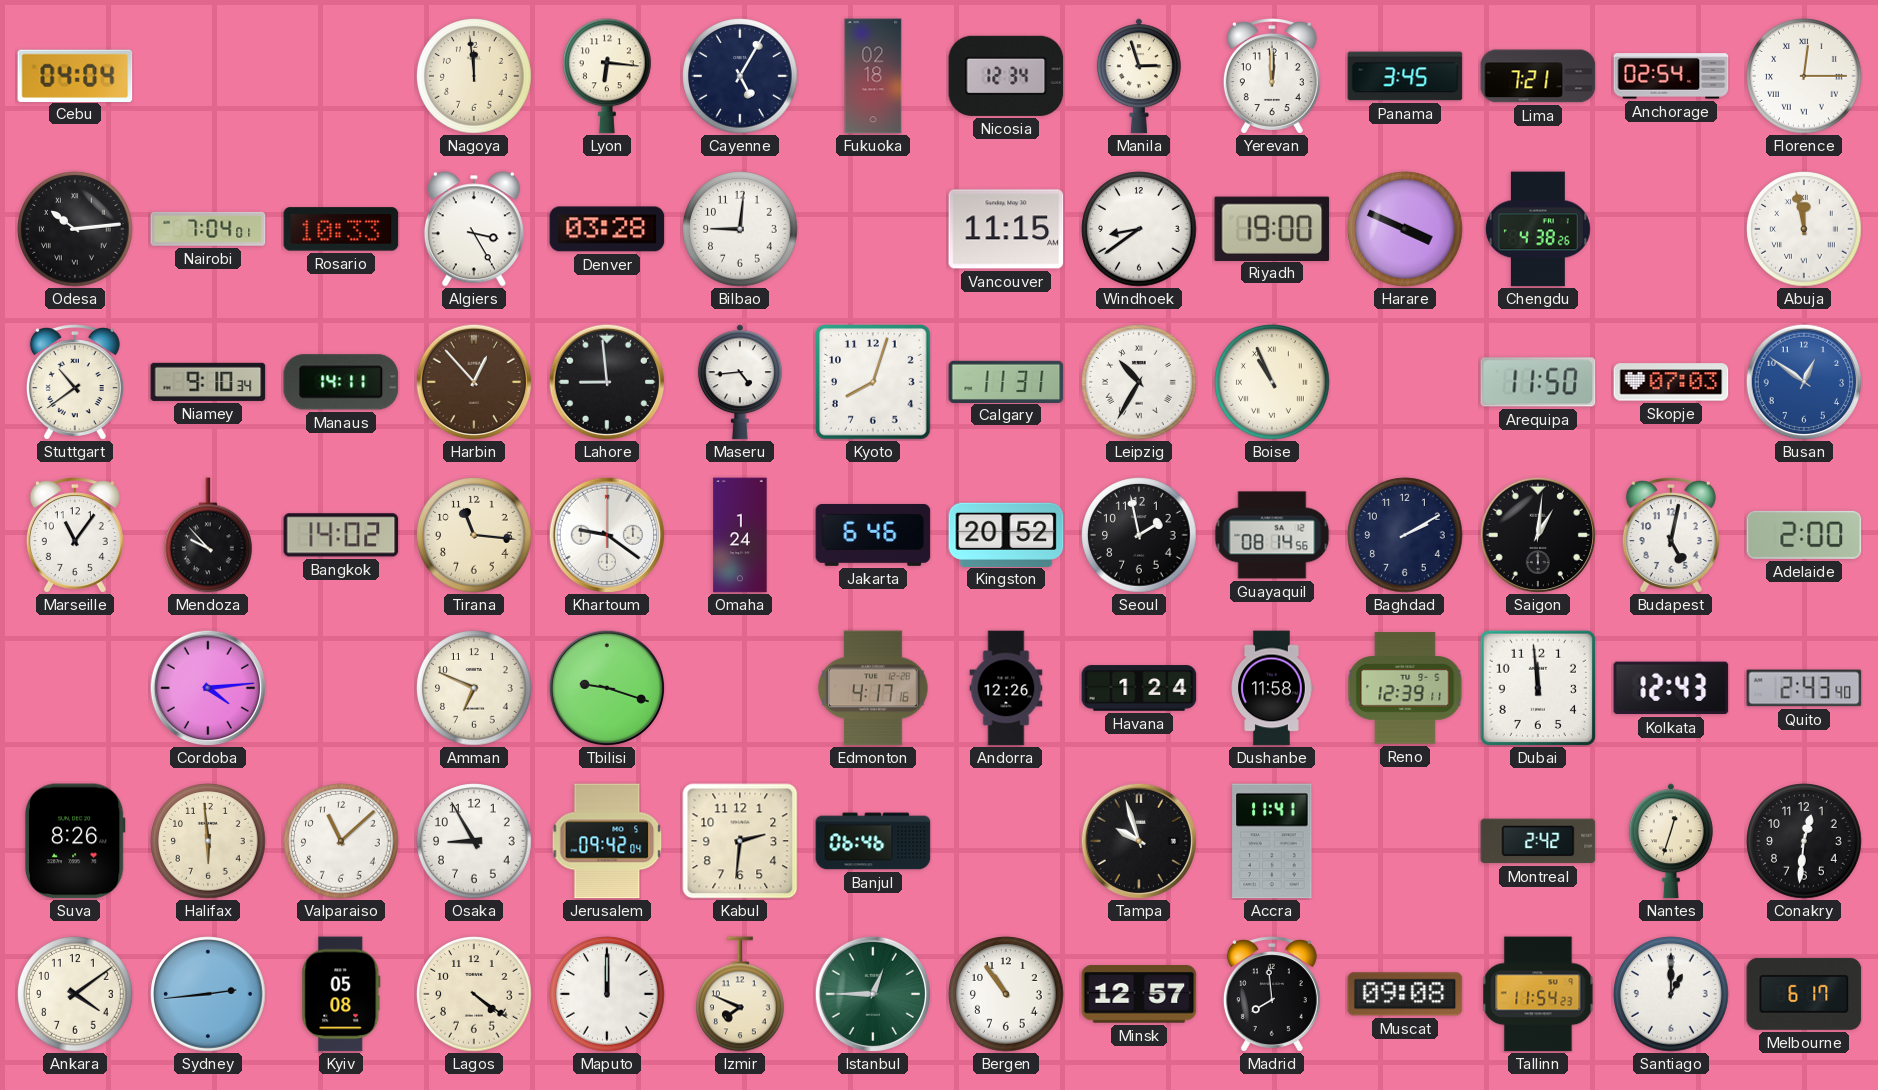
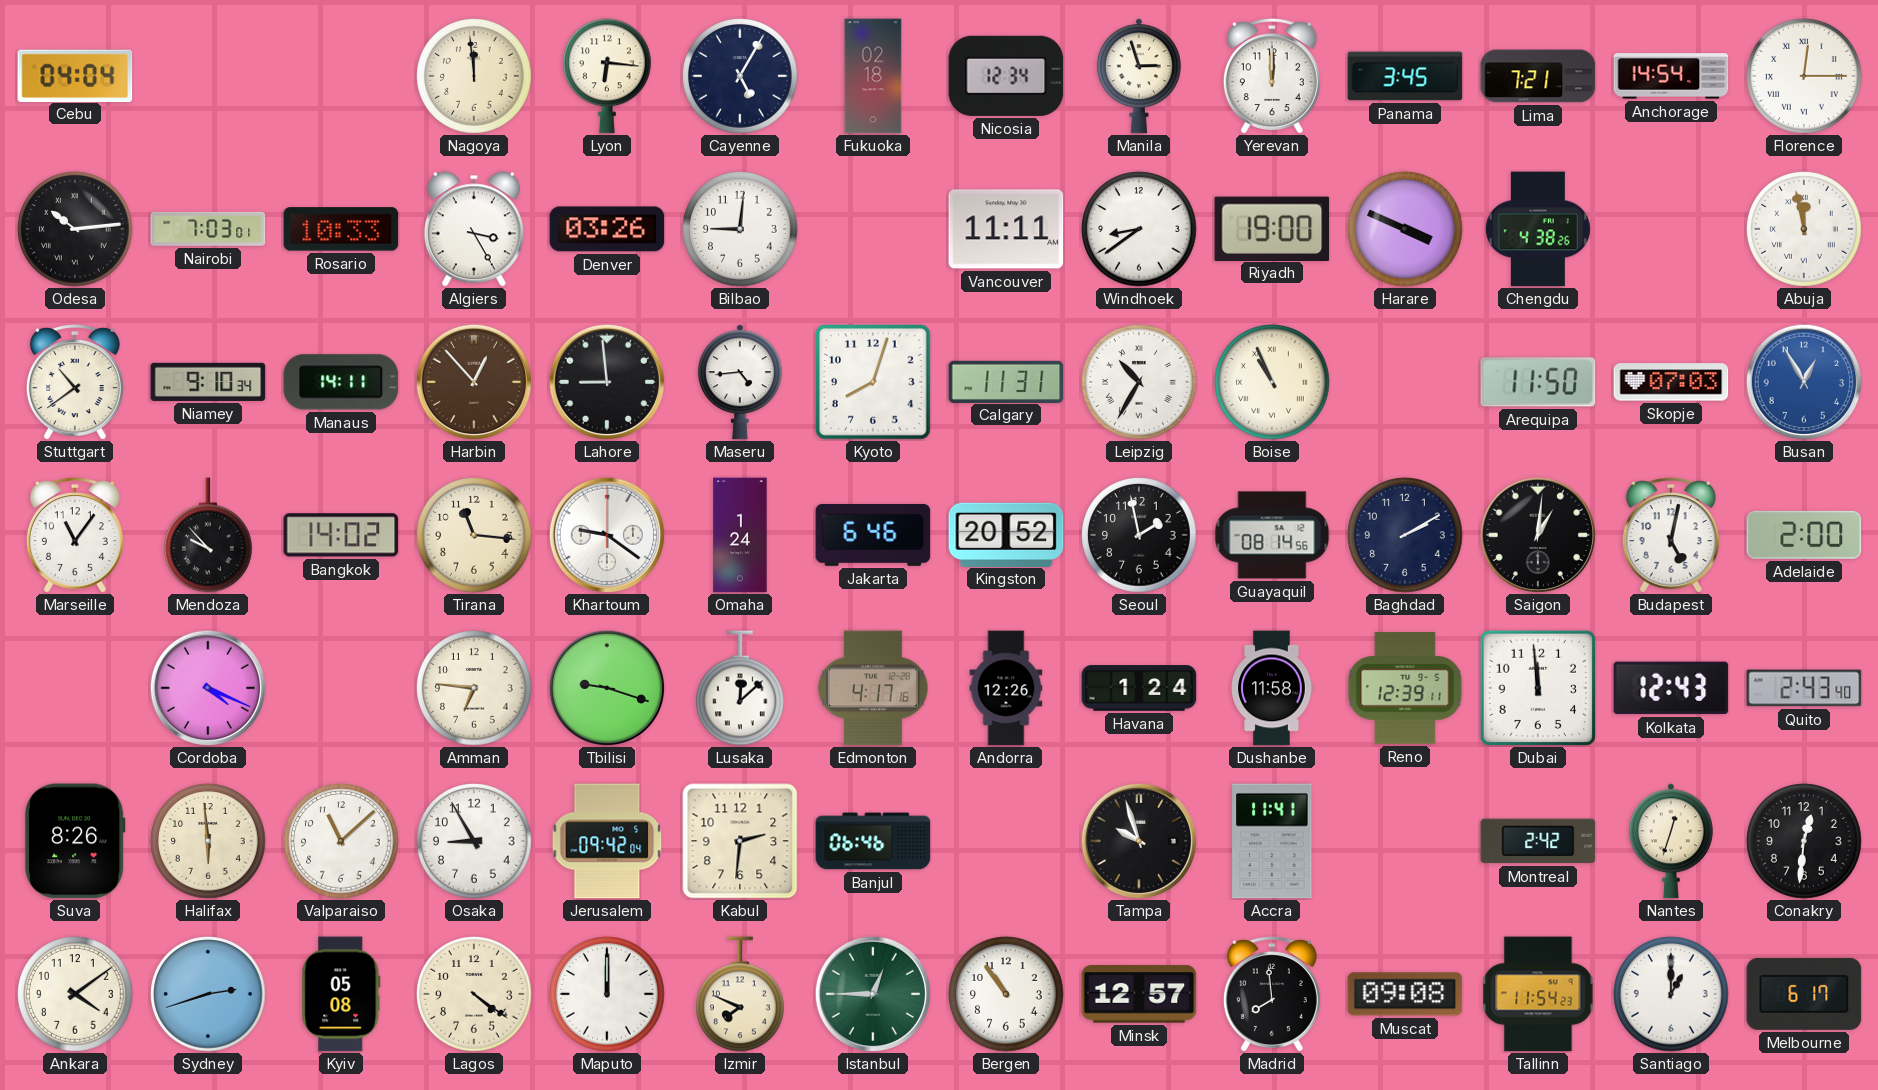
Anchorage: 02:54 -> 14:54 (1671, 76)
Nairobi: 7:04 -> 7:03 (208, 229)
Denver: 03:28 -> 03:26 (607, 229)
Vancouver: 11:15 -> 11:11 (1006, 229)
Busan: 12:51 -> 12:55 (1803, 381)
Cordoba: 4:14 -> 4:19 (207, 687)
Amman: 6:49 -> 6:46 (474, 688)
Lusaka: none -> 12:08 (741, 688)
Sydney: 2:44 -> 2:42 (208, 994)
